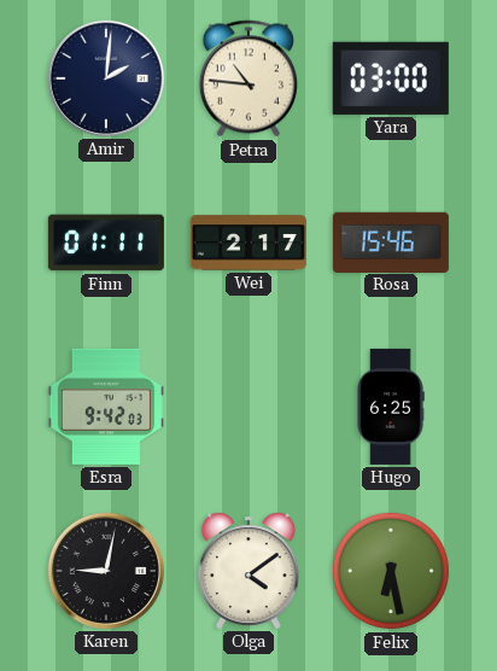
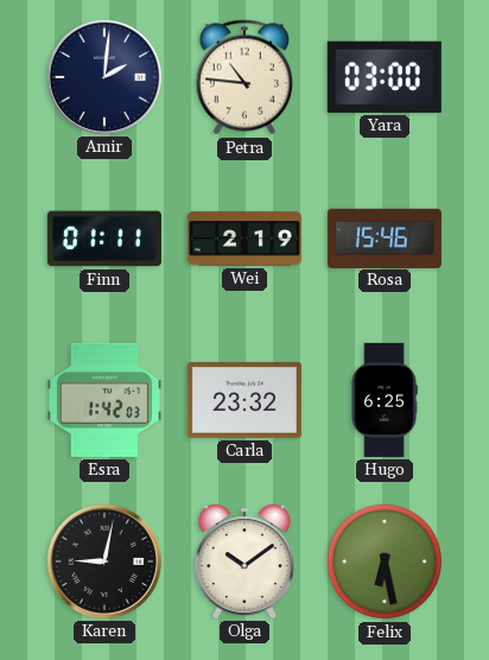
Wei: 2:17 -> 2:19 (244, 239)
Esra: 9:42 -> 1:42 (104, 400)
Carla: none -> 23:32 (244, 400)
Olga: 4:09 -> 10:09 (244, 561)
